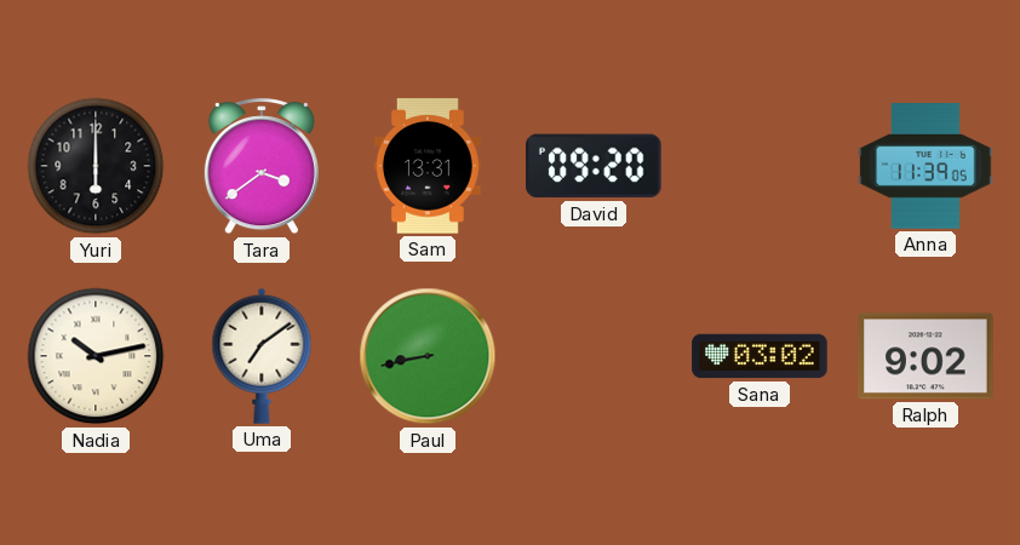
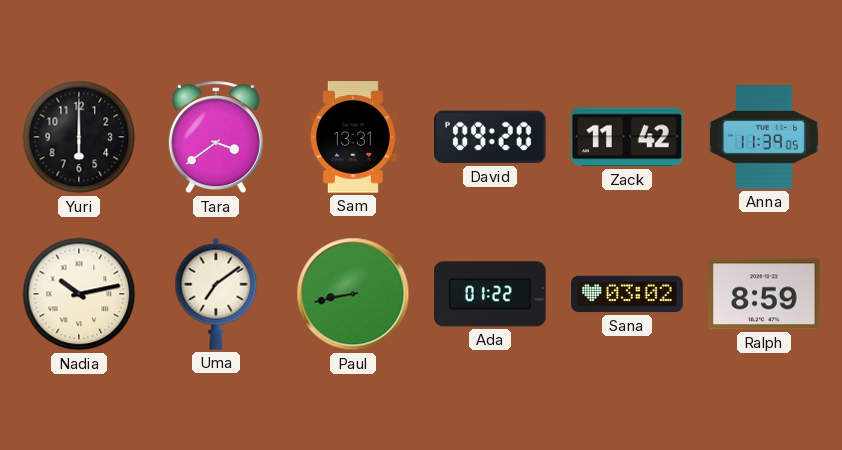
Zack: none -> 11:42 (627, 137)
Ada: none -> 01:22 (490, 294)
Ralph: 9:02 -> 8:59 (764, 294)
